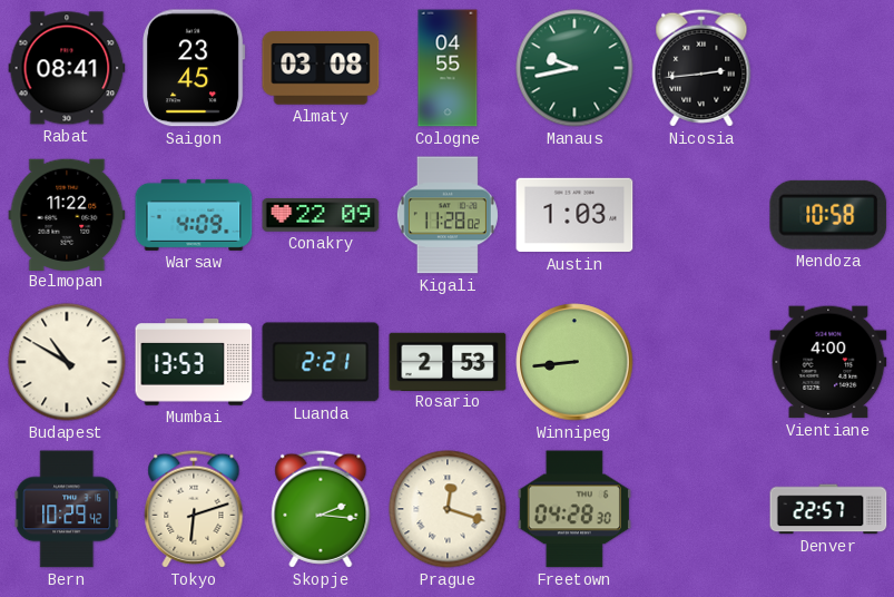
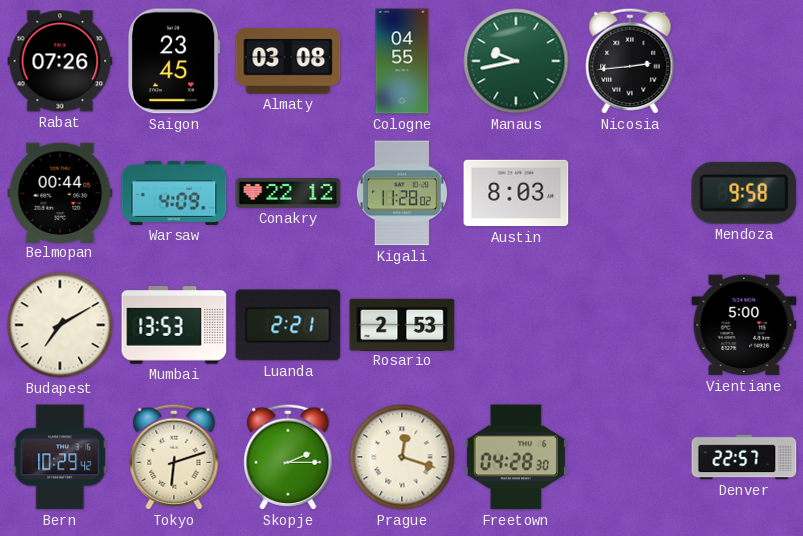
Rabat: 08:41 -> 07:26 (60, 61)
Belmopan: 11:22 -> 00:44 (60, 192)
Conakry: 22:09 -> 22:12 (288, 193)
Austin: 1:03 -> 8:03 (516, 193)
Mendoza: 10:58 -> 9:58 (744, 193)
Budapest: 10:50 -> 7:10 (60, 325)
Winnipeg: 8:44 -> none (574, 362)
Vientiane: 4:00 -> 5:00 (744, 325)
Skopje: 2:16 -> 2:15 (288, 457)
